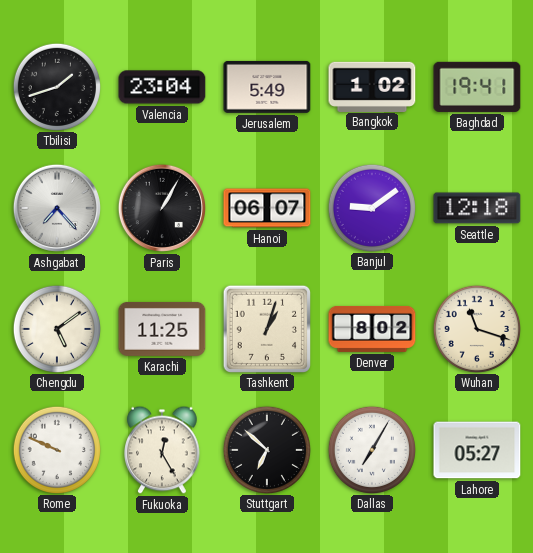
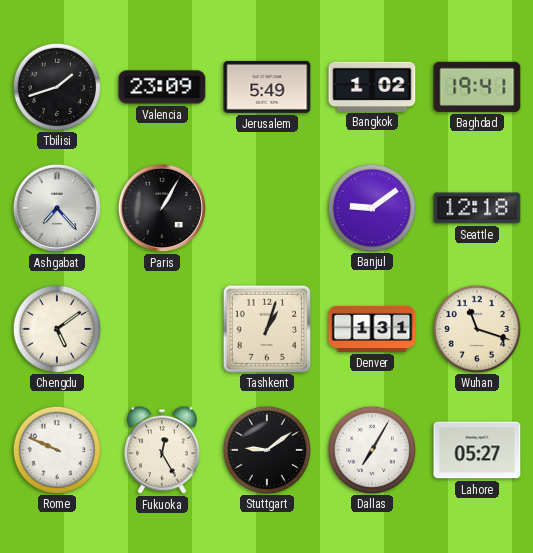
Valencia: 23:04 -> 23:09 (162, 87)
Hanoi: 06:07 -> none (267, 208)
Karachi: 11:25 -> none (162, 329)
Denver: 8:02 -> 1:31 (372, 329)
Stuttgart: 6:52 -> 9:09 (266, 449)
